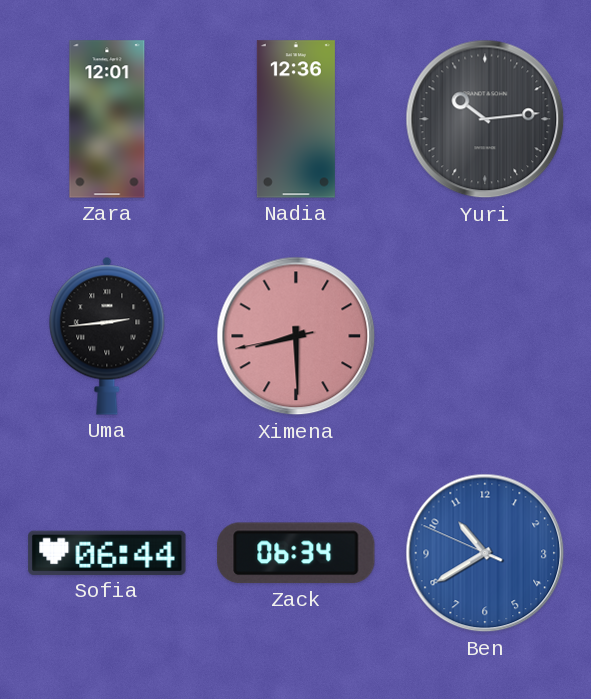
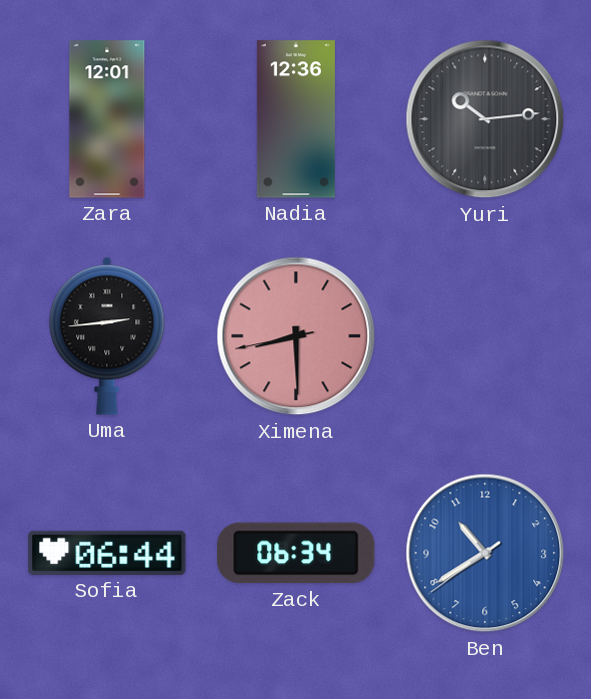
Ben: 10:39:49 -> 10:39:39 (485, 553)
